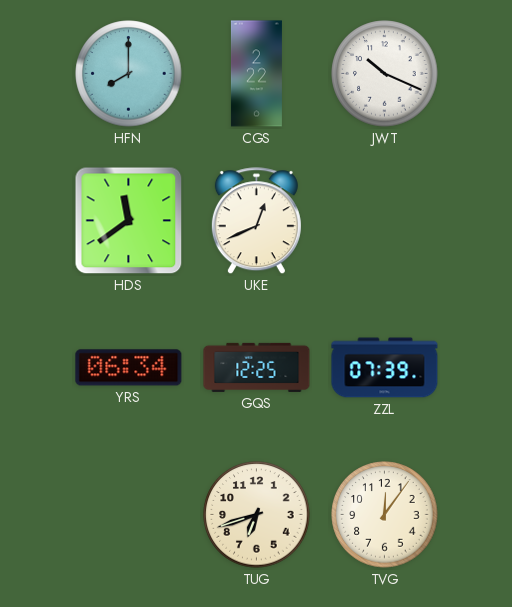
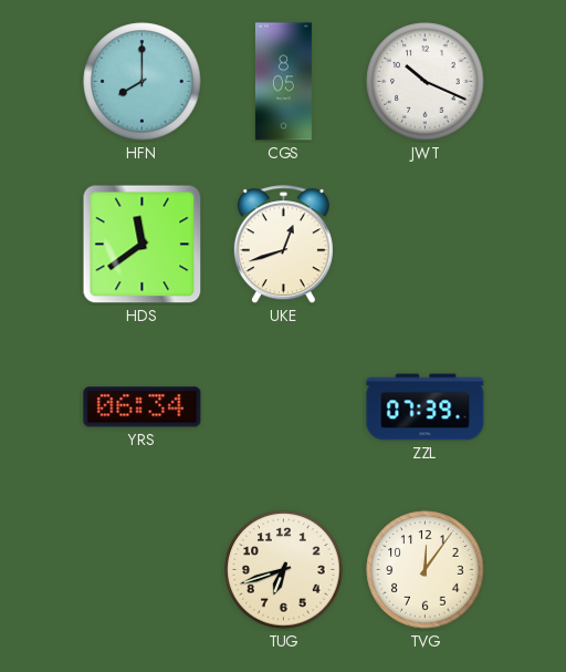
CGS: 2:22 -> 8:05 (283, 82)
UKE: 12:41 -> 12:42 (283, 245)
GQS: 12:25 -> none (257, 367)
